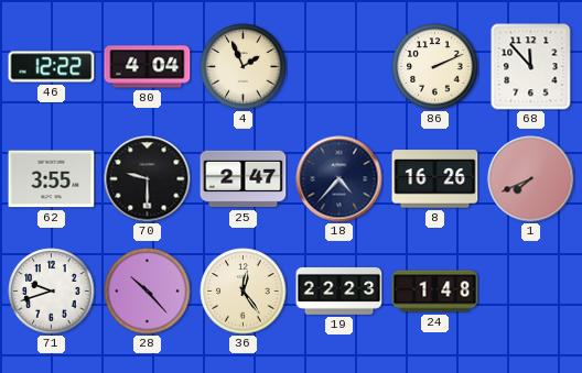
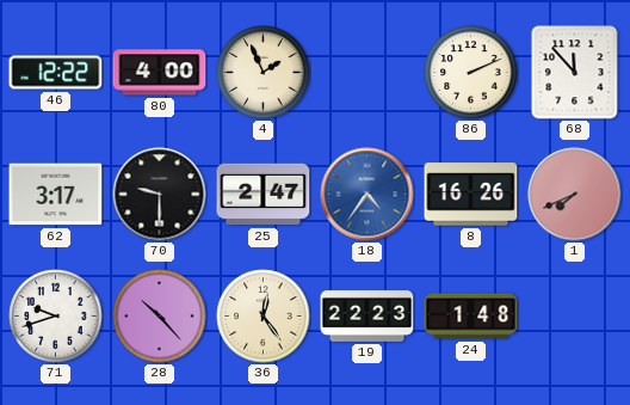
80: 4:04 -> 4:00 (160, 73)
62: 3:55 -> 3:17 (56, 195)
18: 4:37 -> 4:36 (367, 195)
18 dial: navy -> blue (367, 195)
